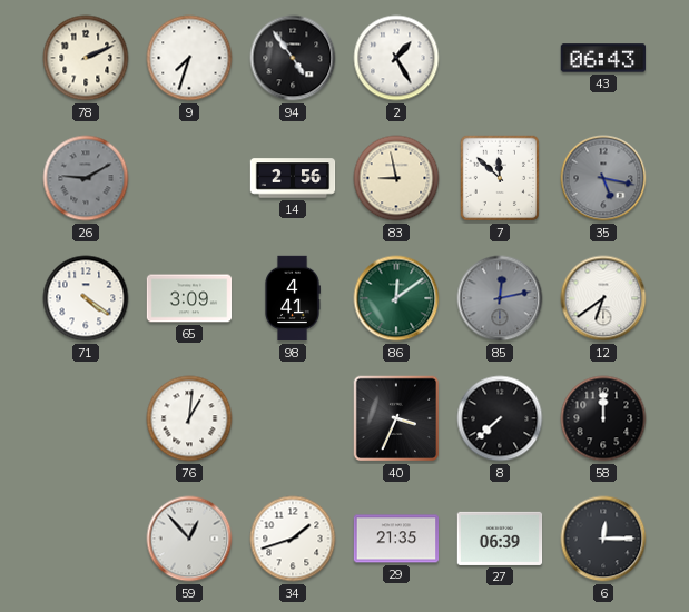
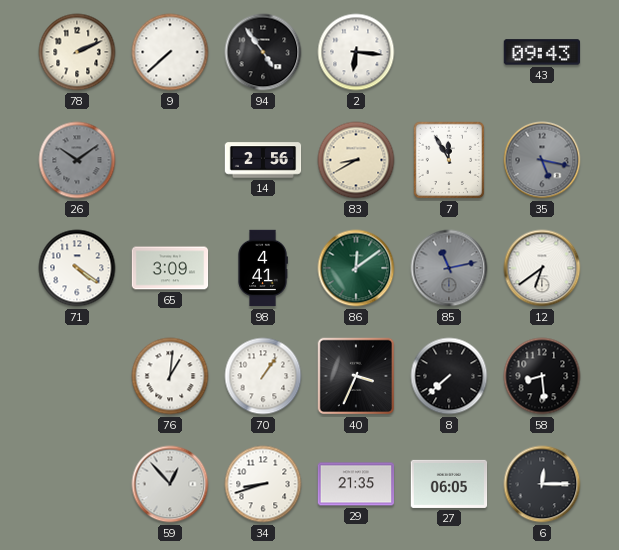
9: 7:33 -> 7:38 (170, 52)
2: 1:25 -> 6:16 (356, 52)
43: 06:43 -> 09:43 (542, 52)
26: 9:10 -> 10:09 (77, 160)
83: 8:58 -> 8:40 (356, 160)
7: 11:52 -> 11:55 (449, 160)
85: 12:13 -> 11:13 (449, 268)
70: none -> 1:06 (263, 376)
58: 12:00 -> 8:29 (542, 376)
34: 1:42 -> 8:42 (263, 484)
27: 06:39 -> 06:05 (449, 484)
